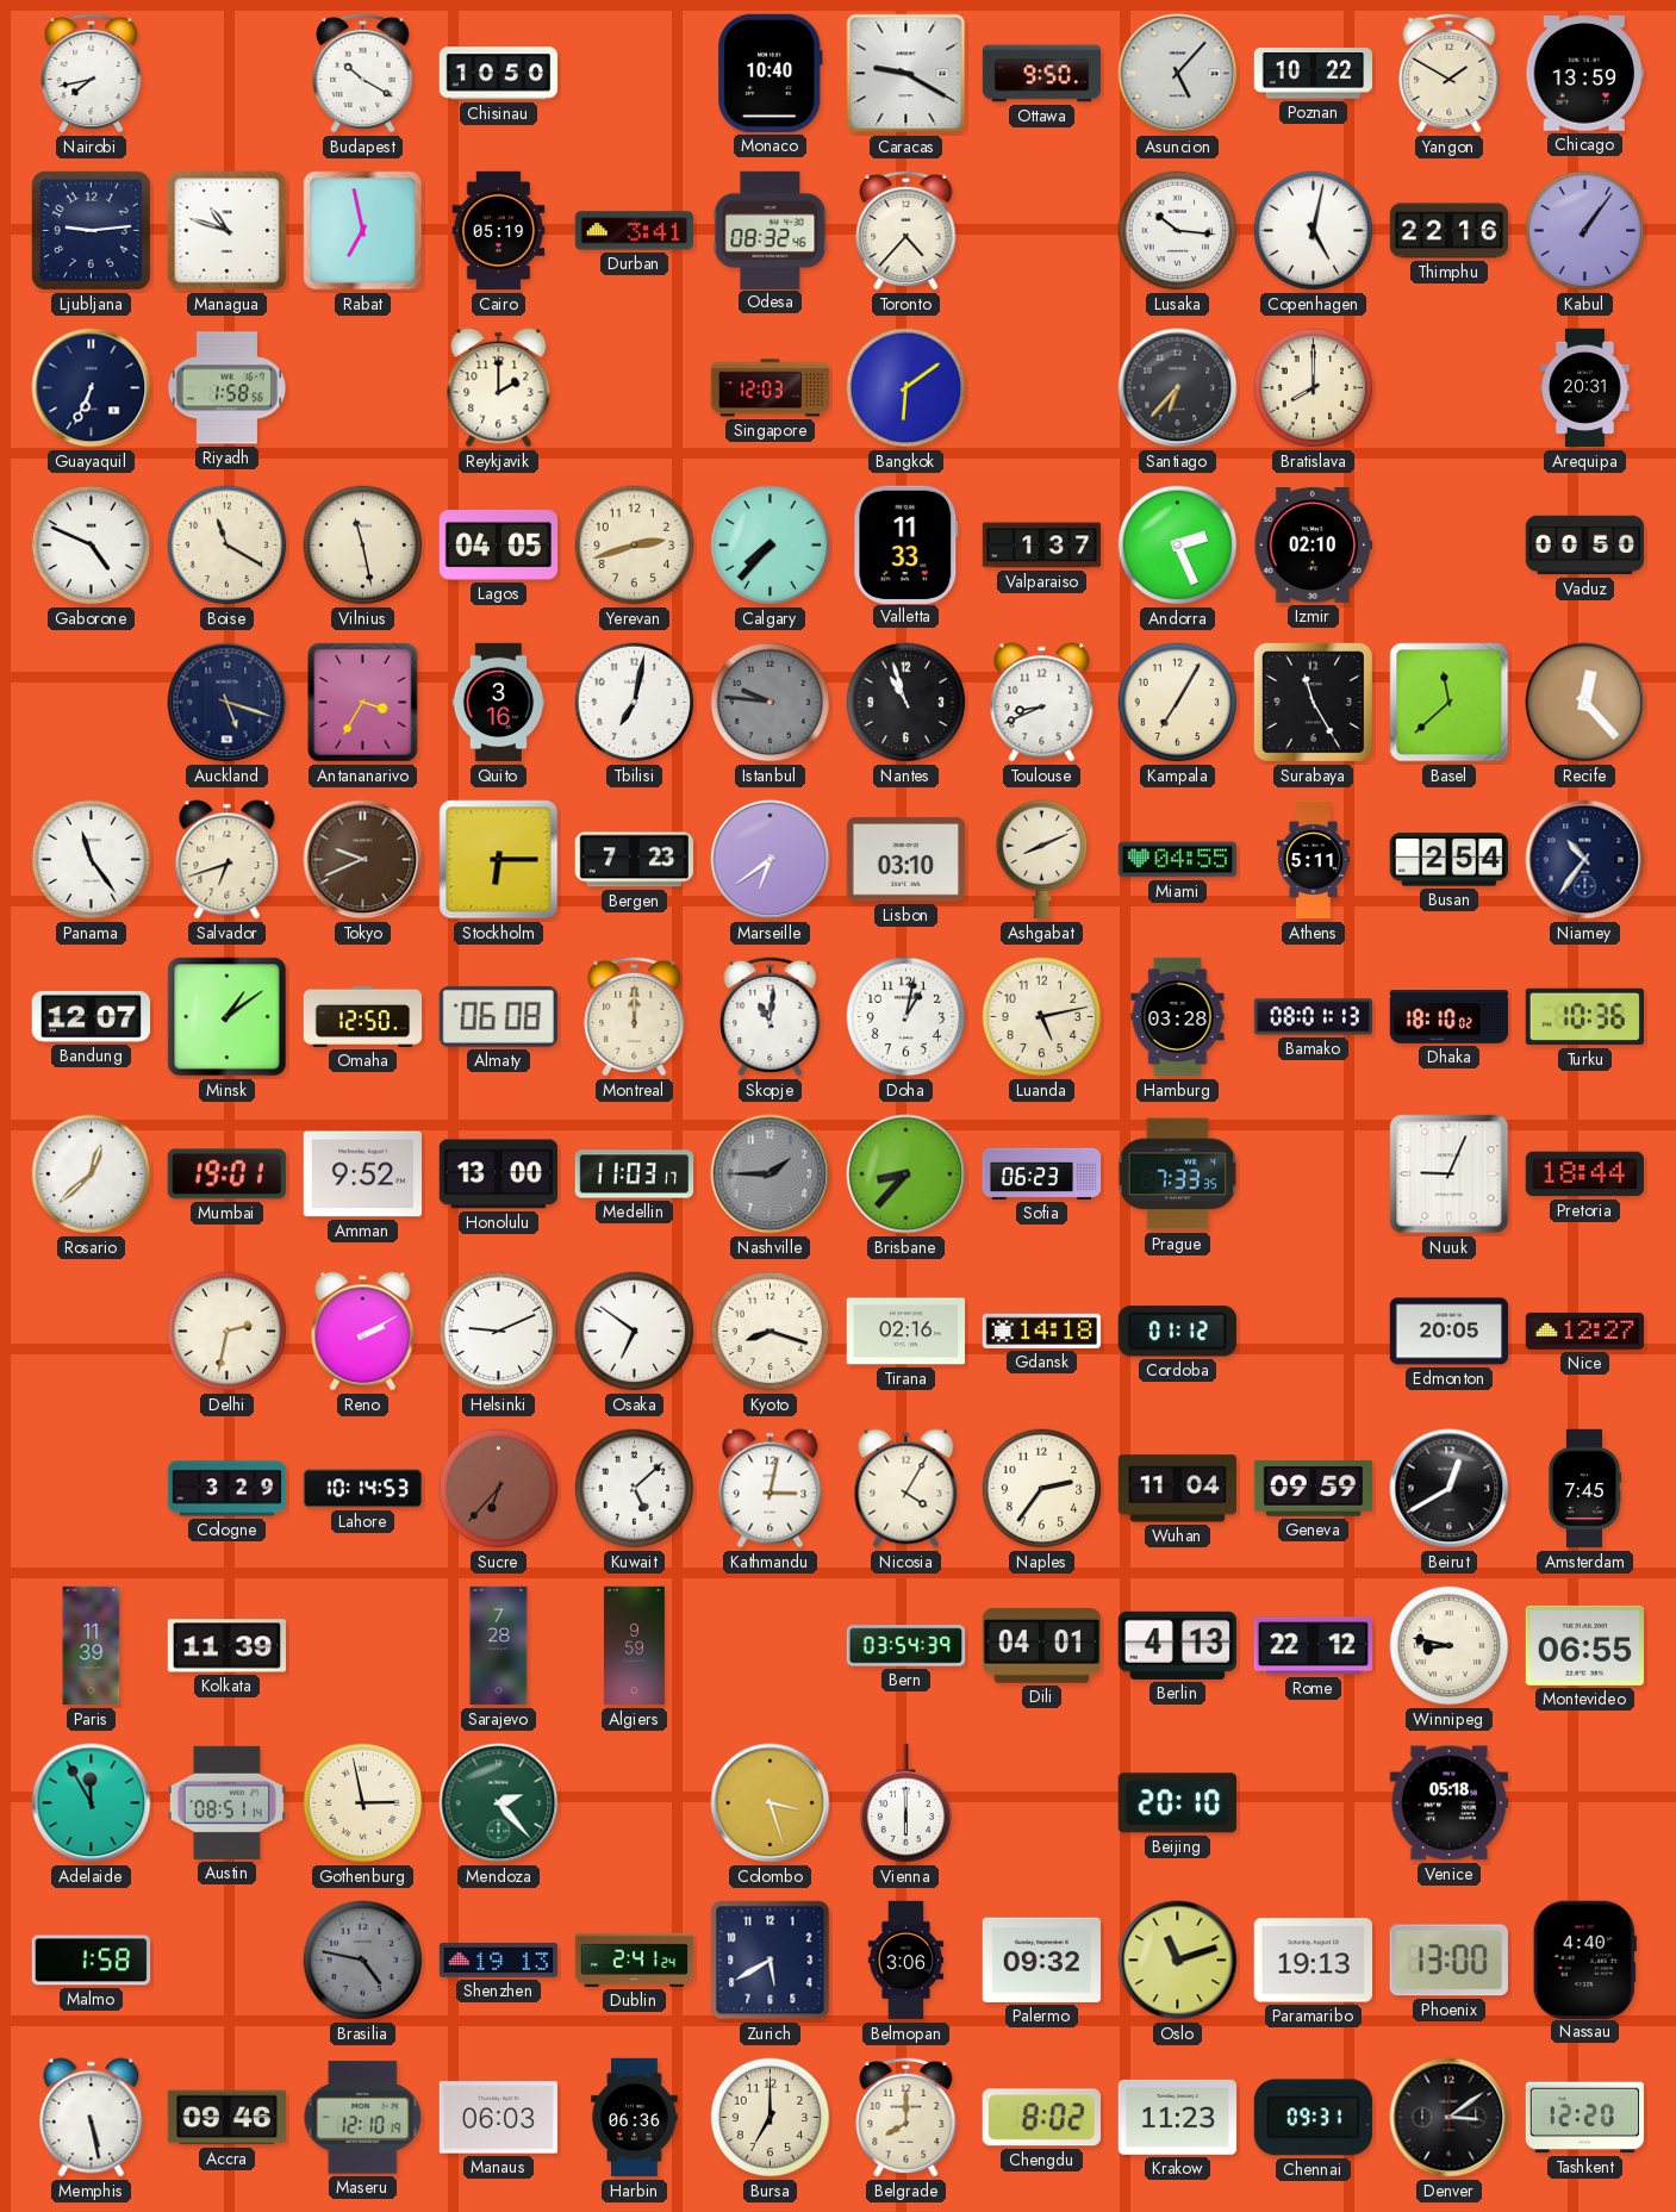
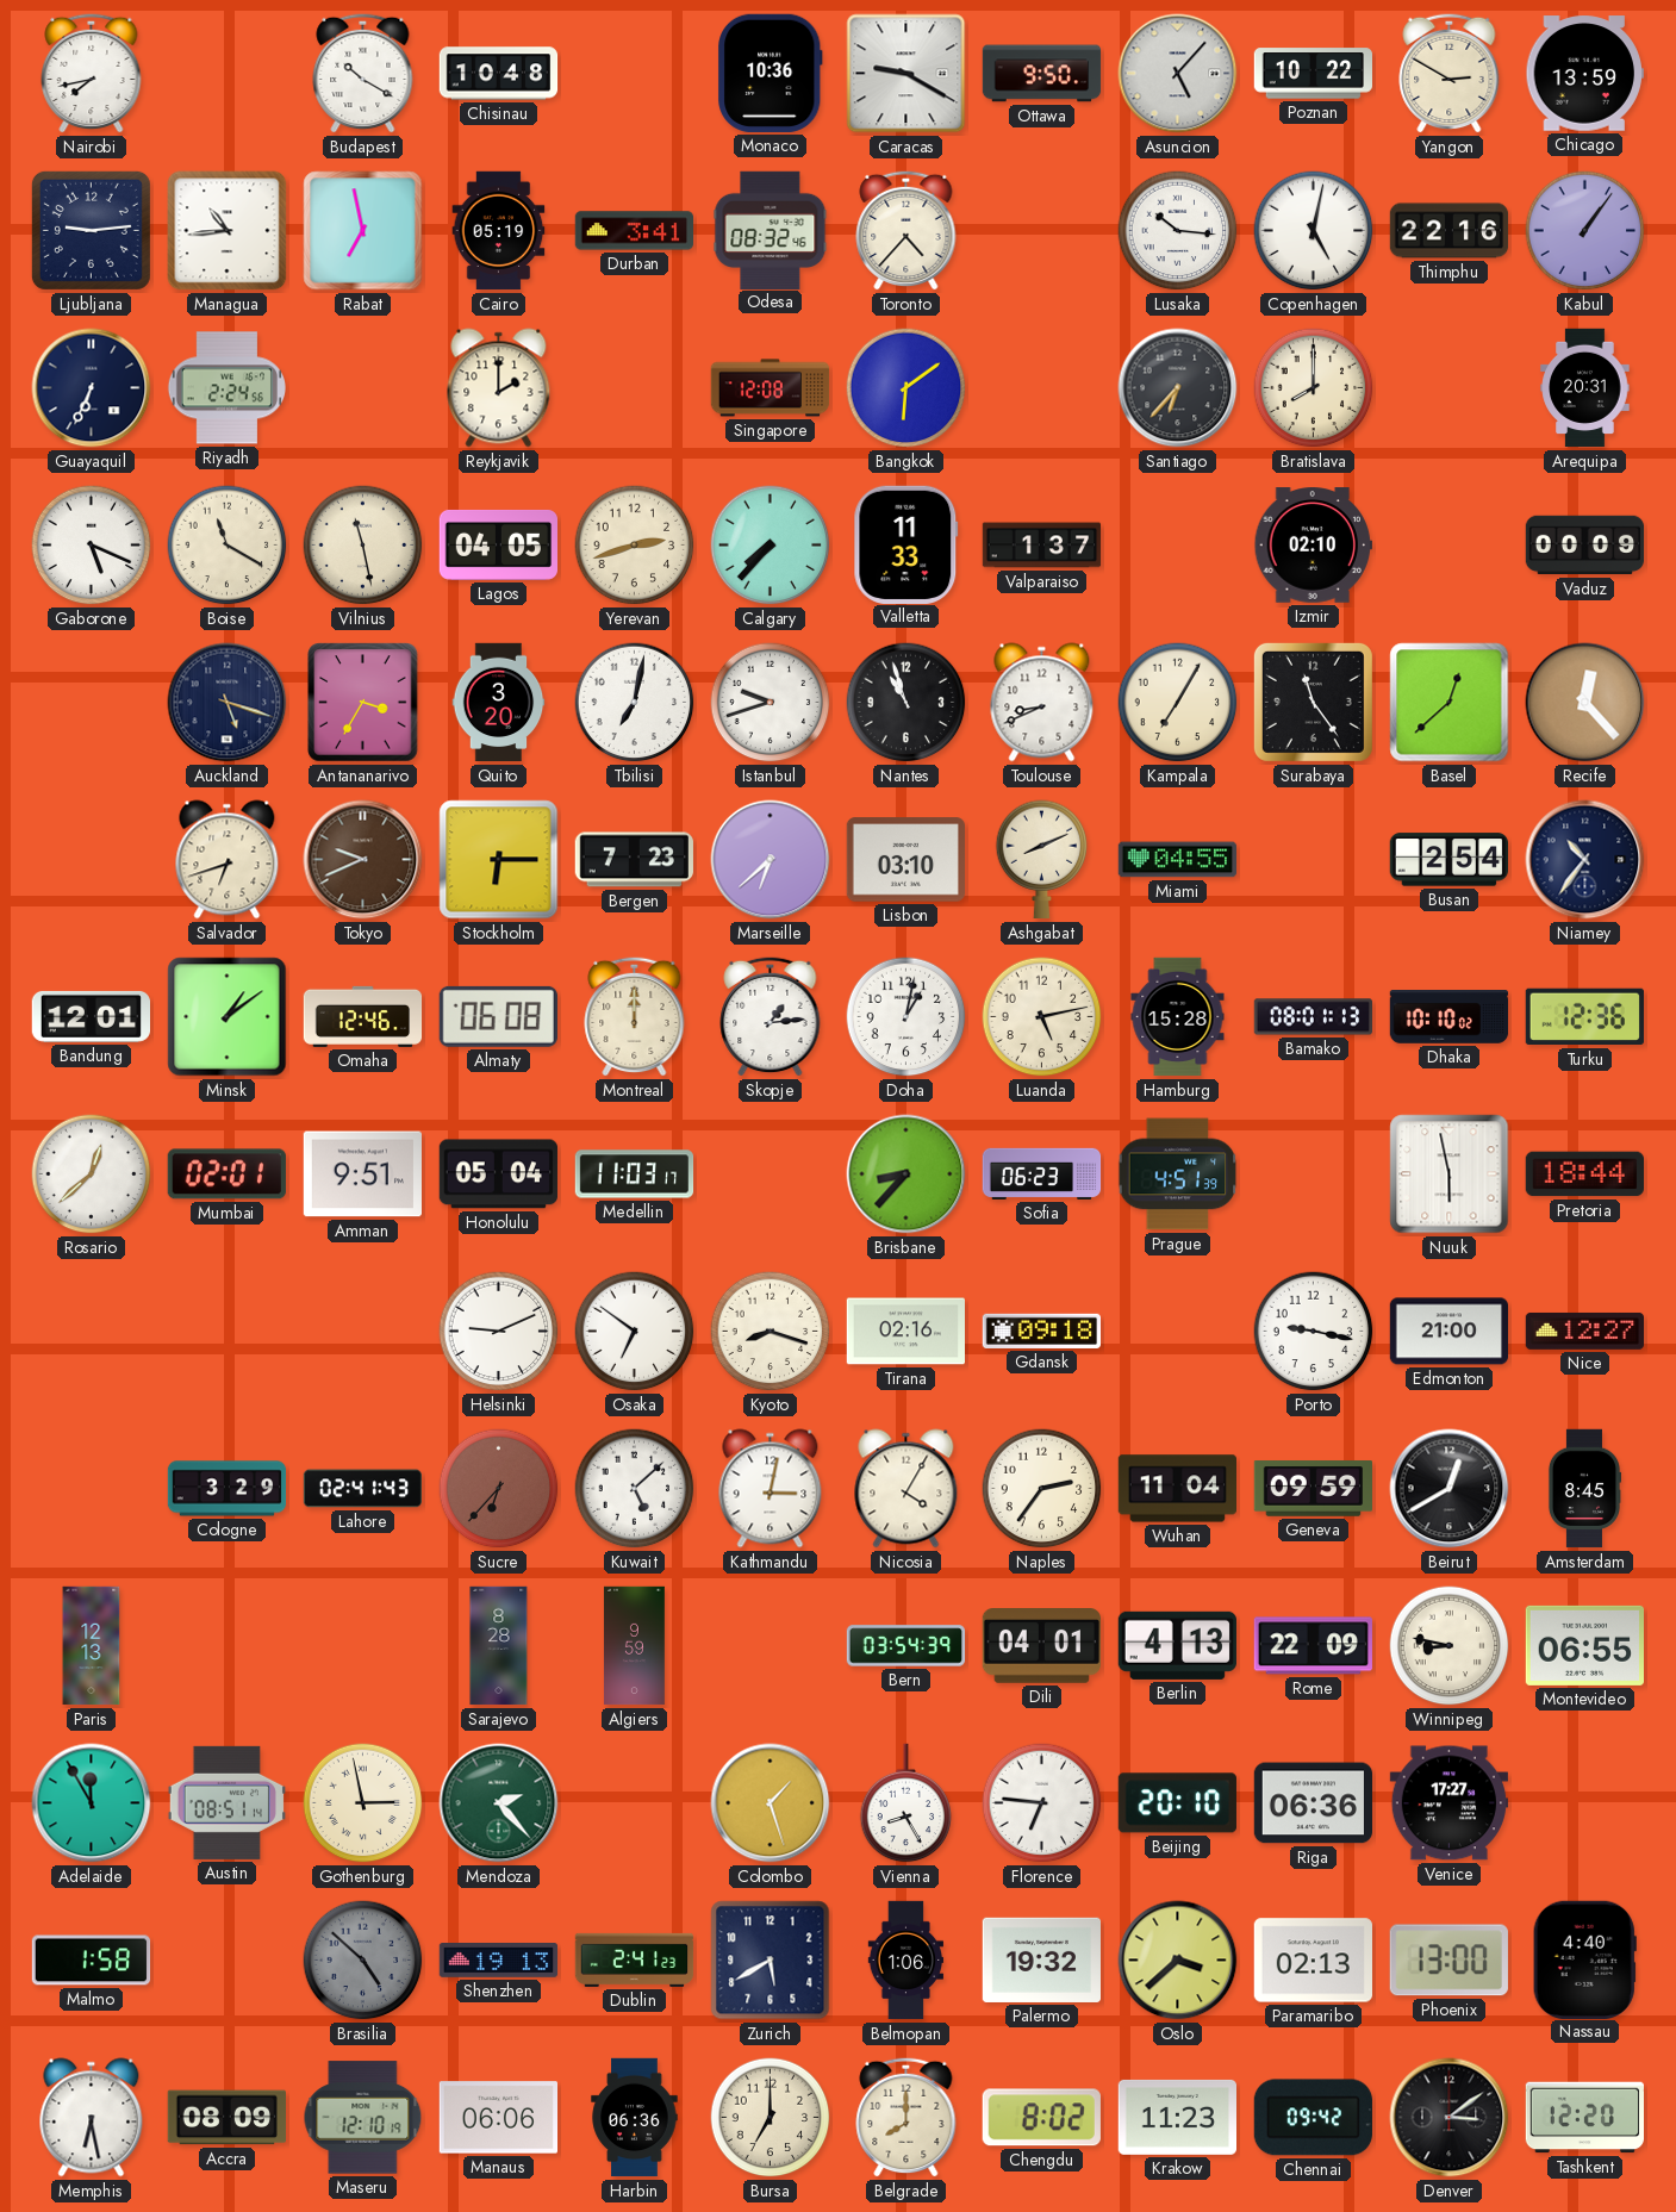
Chisinau: 10:50 -> 10:48 (499, 74)
Monaco: 10:40 -> 10:36 (771, 73)
Yangon: 1:50 -> 2:50 (1450, 73)
Managua: 10:48 -> 10:44 (228, 231)
Riyadh: 1:58 -> 2:24 (226, 388)
Singapore: 12:03 -> 12:08 (771, 388)
Gaborone: 4:49 -> 5:19 (92, 546)
Andorra: 2:26 -> none (1178, 546)
Vaduz: 00:50 -> 00:09 (1585, 546)
Quito: 3:16 -> 3:20 (499, 703)
Istanbul: 9:46 -> 9:42 (771, 703)
Istanbul dial: grey -> white (771, 703)
Surabaya: 11:25 -> 11:24 (1313, 702)
Basel: 11:38 -> 12:38 (1450, 703)
Panama: 11:24 -> none (92, 860)
Marseille: 6:39 -> 6:38 (771, 860)
Athens: 5:11 -> none (1313, 860)
Bandung: 12:07 -> 12:01 (91, 1016)
Omaha: 12:50 -> 12:46 (363, 1016)
Skopje: 11:01 -> 1:14 (771, 1016)
Hamburg: 03:28 -> 15:28 (1178, 1017)
Dhaka: 18:10 -> 10:10 (1450, 1017)
Turku: 10:36 -> 12:36 (1584, 1017)
Mumbai: 19:01 -> 02:01 (226, 1174)
Amman: 9:52 -> 9:51 (362, 1174)
Honolulu: 13:00 -> 05:04 (498, 1174)
Nashville: 1:45 -> none (771, 1174)
Prague: 7:33 -> 4:51 (1178, 1174)
Nuuk: 9:04 -> 5:58 (1450, 1174)
Delhi: 2:32 -> none (228, 1332)
Reno: 2:10 -> none (363, 1332)
Gdansk: 14:18 -> 09:18 (1042, 1331)
Cordoba: 01:12 -> none (1177, 1332)
Porto: none -> 9:17 (1314, 1332)
Edmonton: 20:05 -> 21:00 (1448, 1332)
Lahore: 10:14 -> 02:41 (363, 1489)
Amsterdam: 7:45 -> 8:45 (1583, 1489)
Paris: 11:39 -> 12:13 (92, 1646)
Kolkata: 11:39 -> none (228, 1646)
Sarajevo: 7:28 -> 8:28 (499, 1646)
Rome: 22:12 -> 22:09 (1313, 1646)
Colombo: 3:27 -> 1:27 (771, 1803)
Vienna: 6:00 -> 8:25 (906, 1803)
Florence: none -> 6:46 (1042, 1803)
Riga: none -> 06:36 (1313, 1803)
Venice: 05:18 -> 17:27 (1448, 1803)
Brasilia: 4:47 -> 4:52 (363, 1961)
Dublin: 2:41:24 -> 2:41:23 (635, 1959)
Belmopan: 3:06 -> 1:06 (906, 1961)
Palermo: 09:32 -> 19:32 (1041, 1959)
Oslo: 11:12 -> 3:38 (1178, 1961)
Paramaribo: 19:13 -> 02:13 (1313, 1961)
Memphis: 5:28 -> 6:28 (92, 2118)
Accra: 09:46 -> 08:09 (226, 2118)
Manaus: 06:03 -> 06:06 (498, 2118)
Chennai: 09:31 -> 09:42 (1313, 2118)
